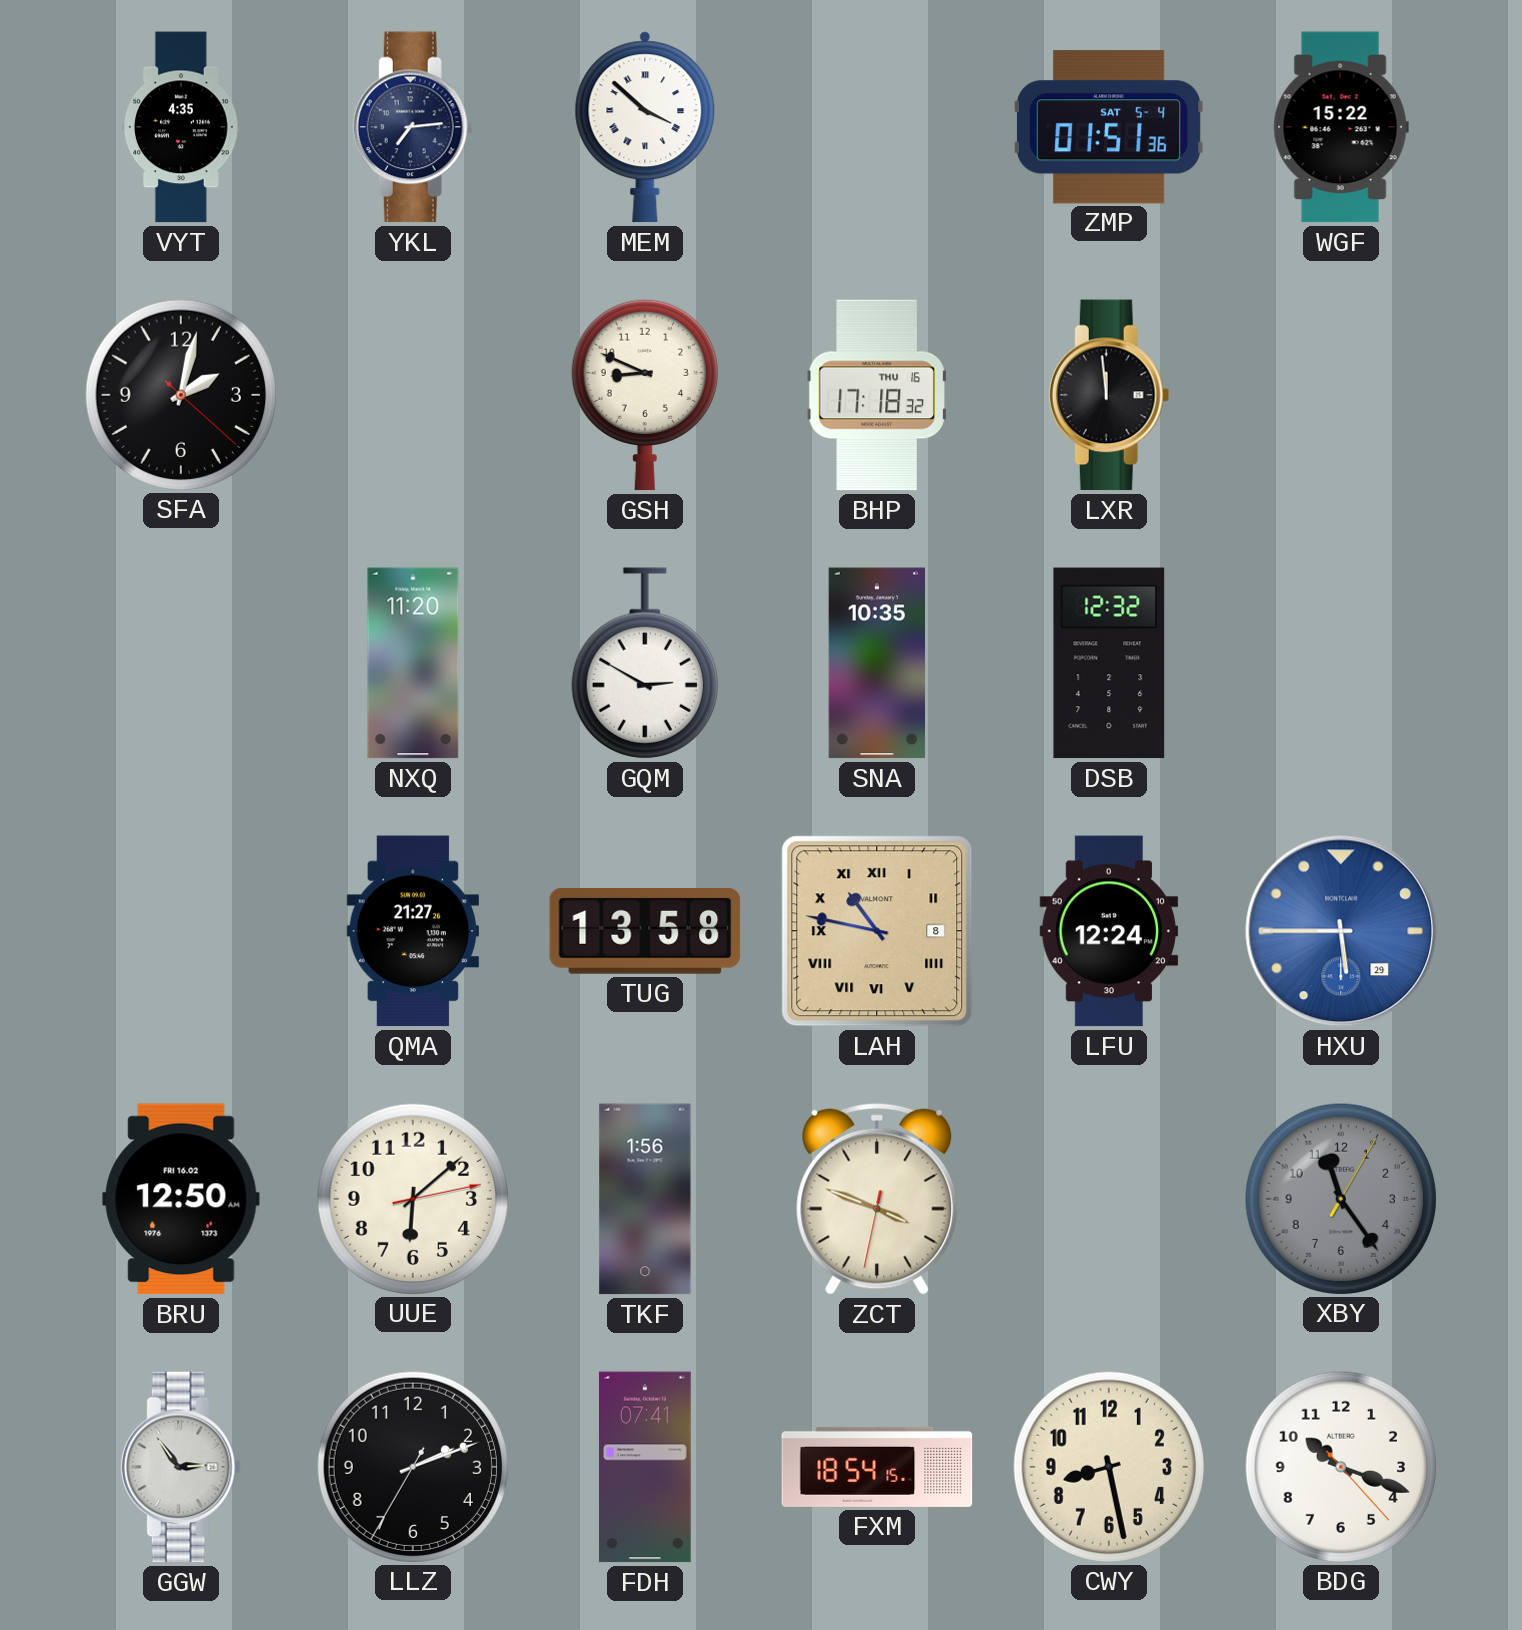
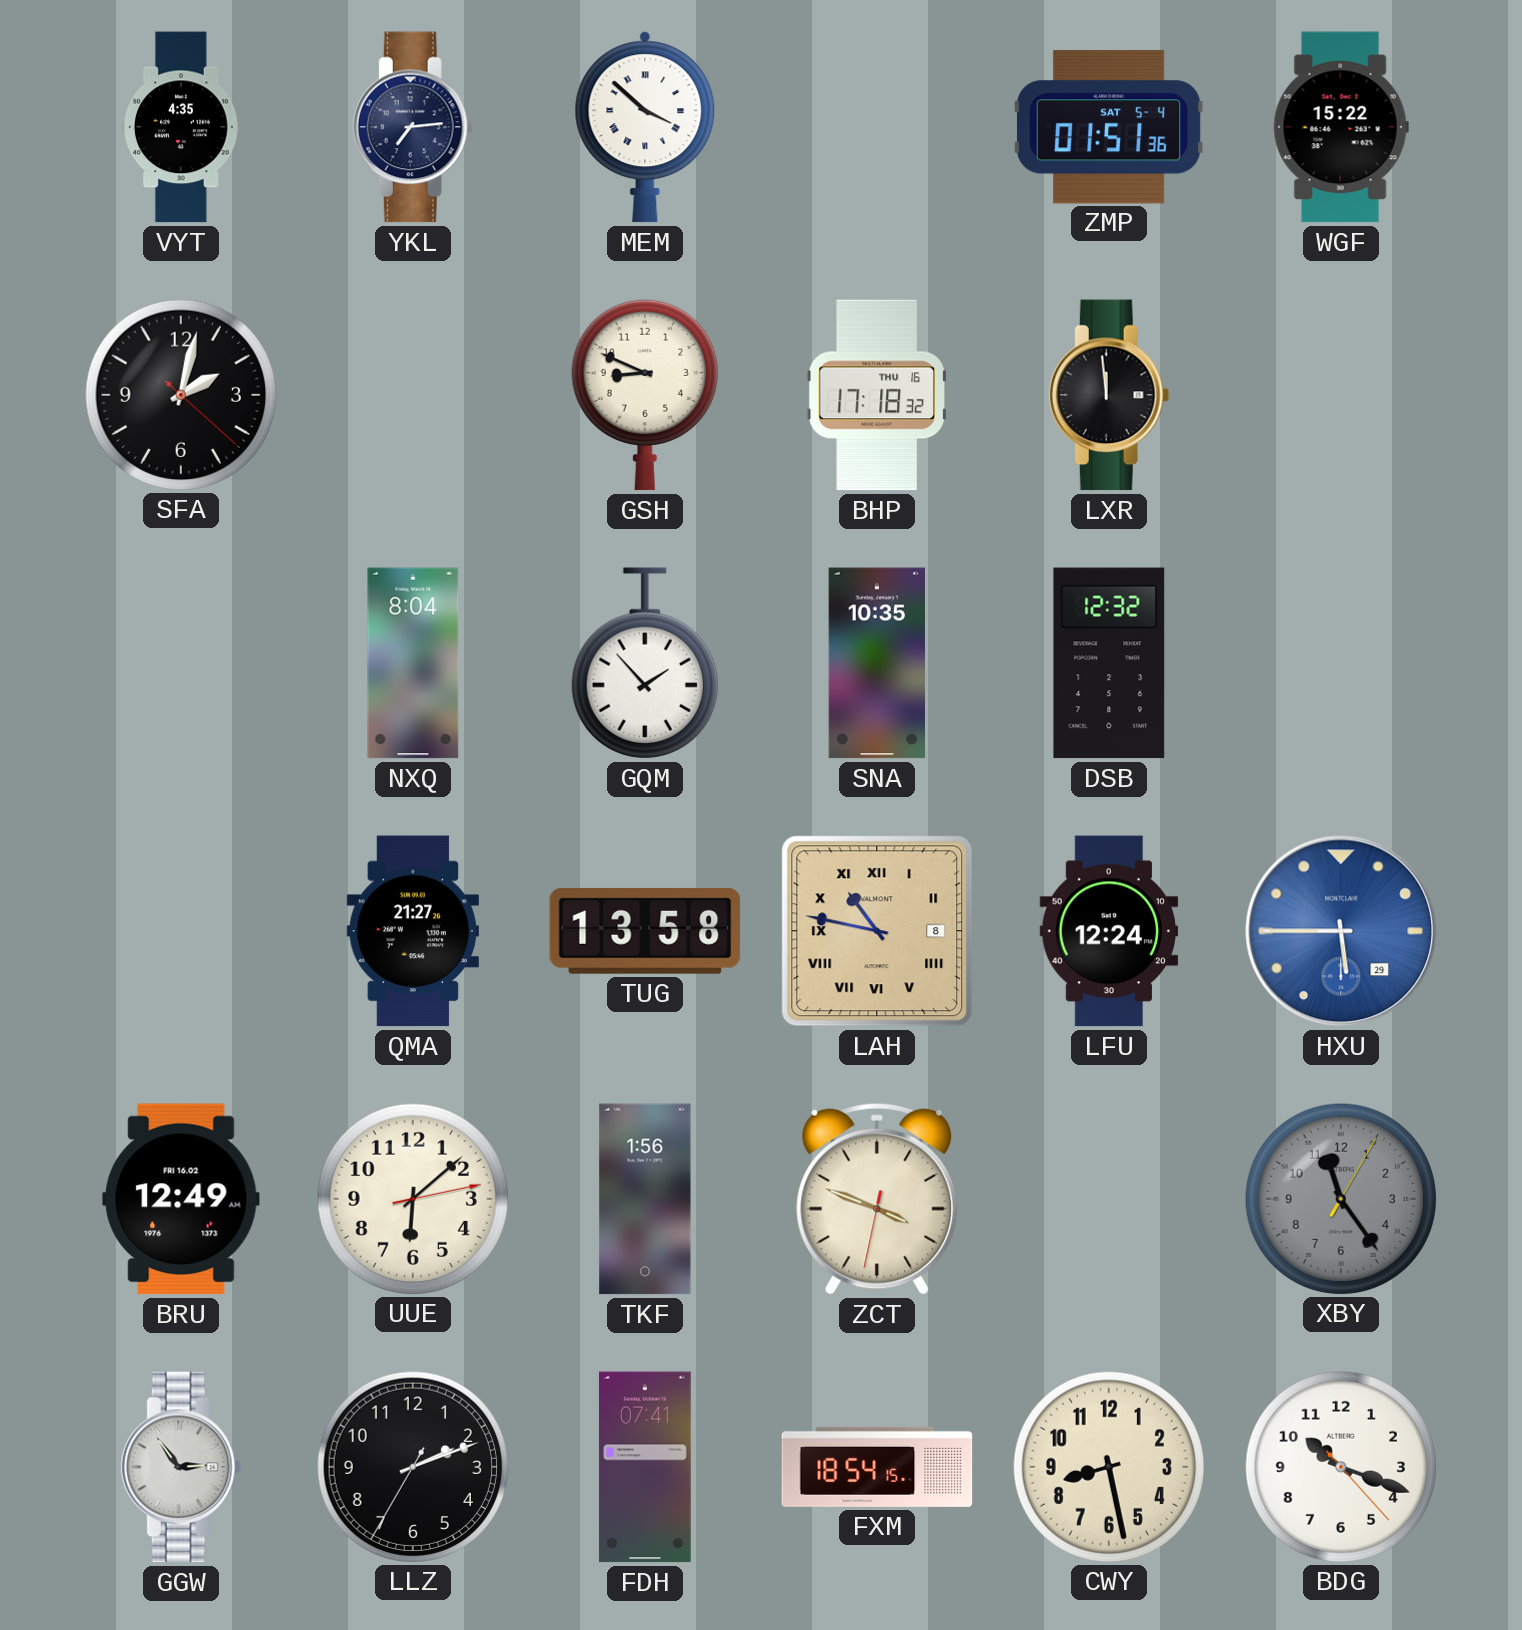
NXQ: 11:20 -> 8:04 (413, 663)
GQM: 2:50 -> 1:53 (645, 663)
BRU: 12:50 -> 12:49 (181, 1199)
